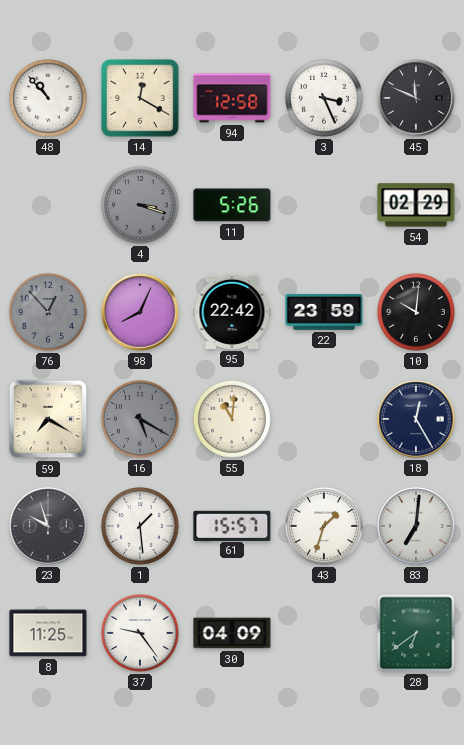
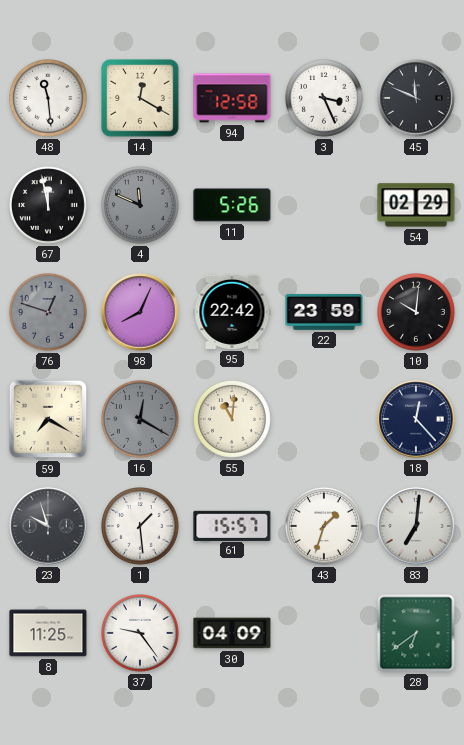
48: 10:53 -> 11:29 (49, 99)
67: none -> 11:58 (49, 206)
4: 3:18 -> 11:49 (141, 206)
76: 12:53 -> 12:48 (49, 313)
16: 5:20 -> 12:20 (141, 420)
18: 12:25 -> 12:23 (416, 419)
